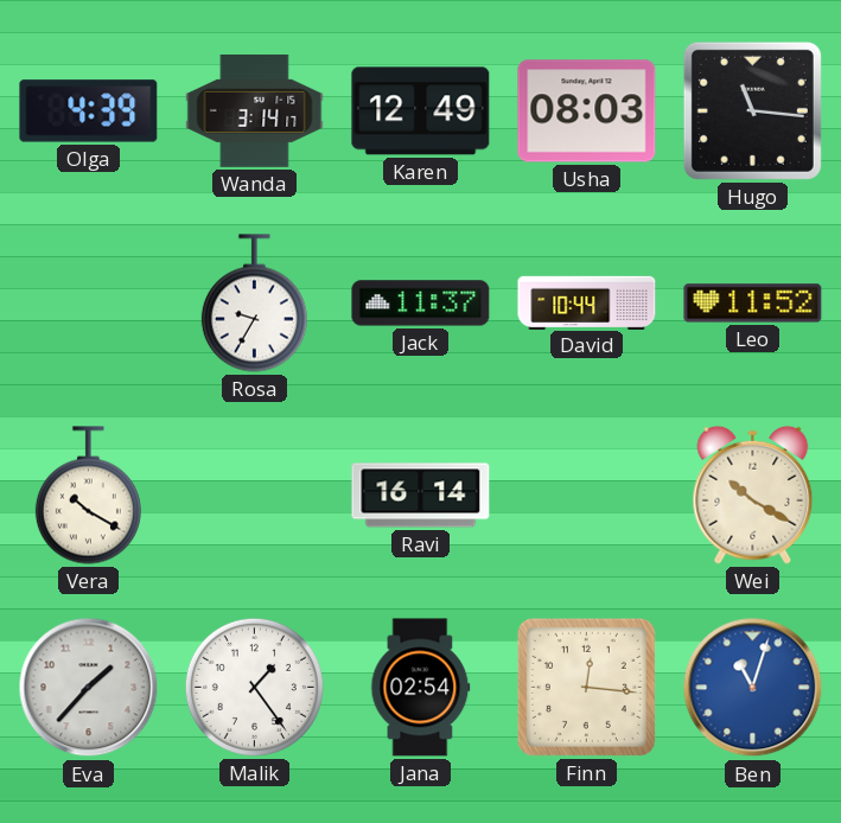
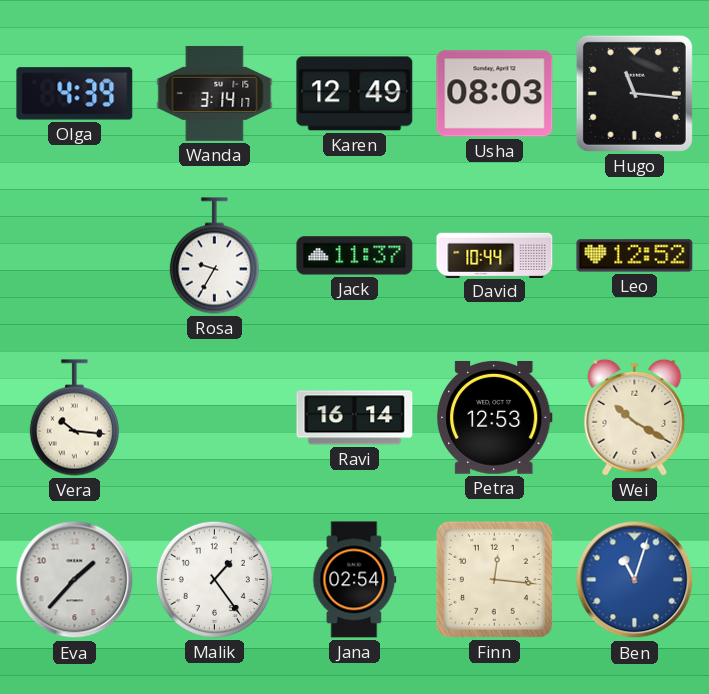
Leo: 11:52 -> 12:52 (635, 256)
Vera: 10:20 -> 10:16 (74, 418)
Petra: none -> 12:53 (495, 417)
